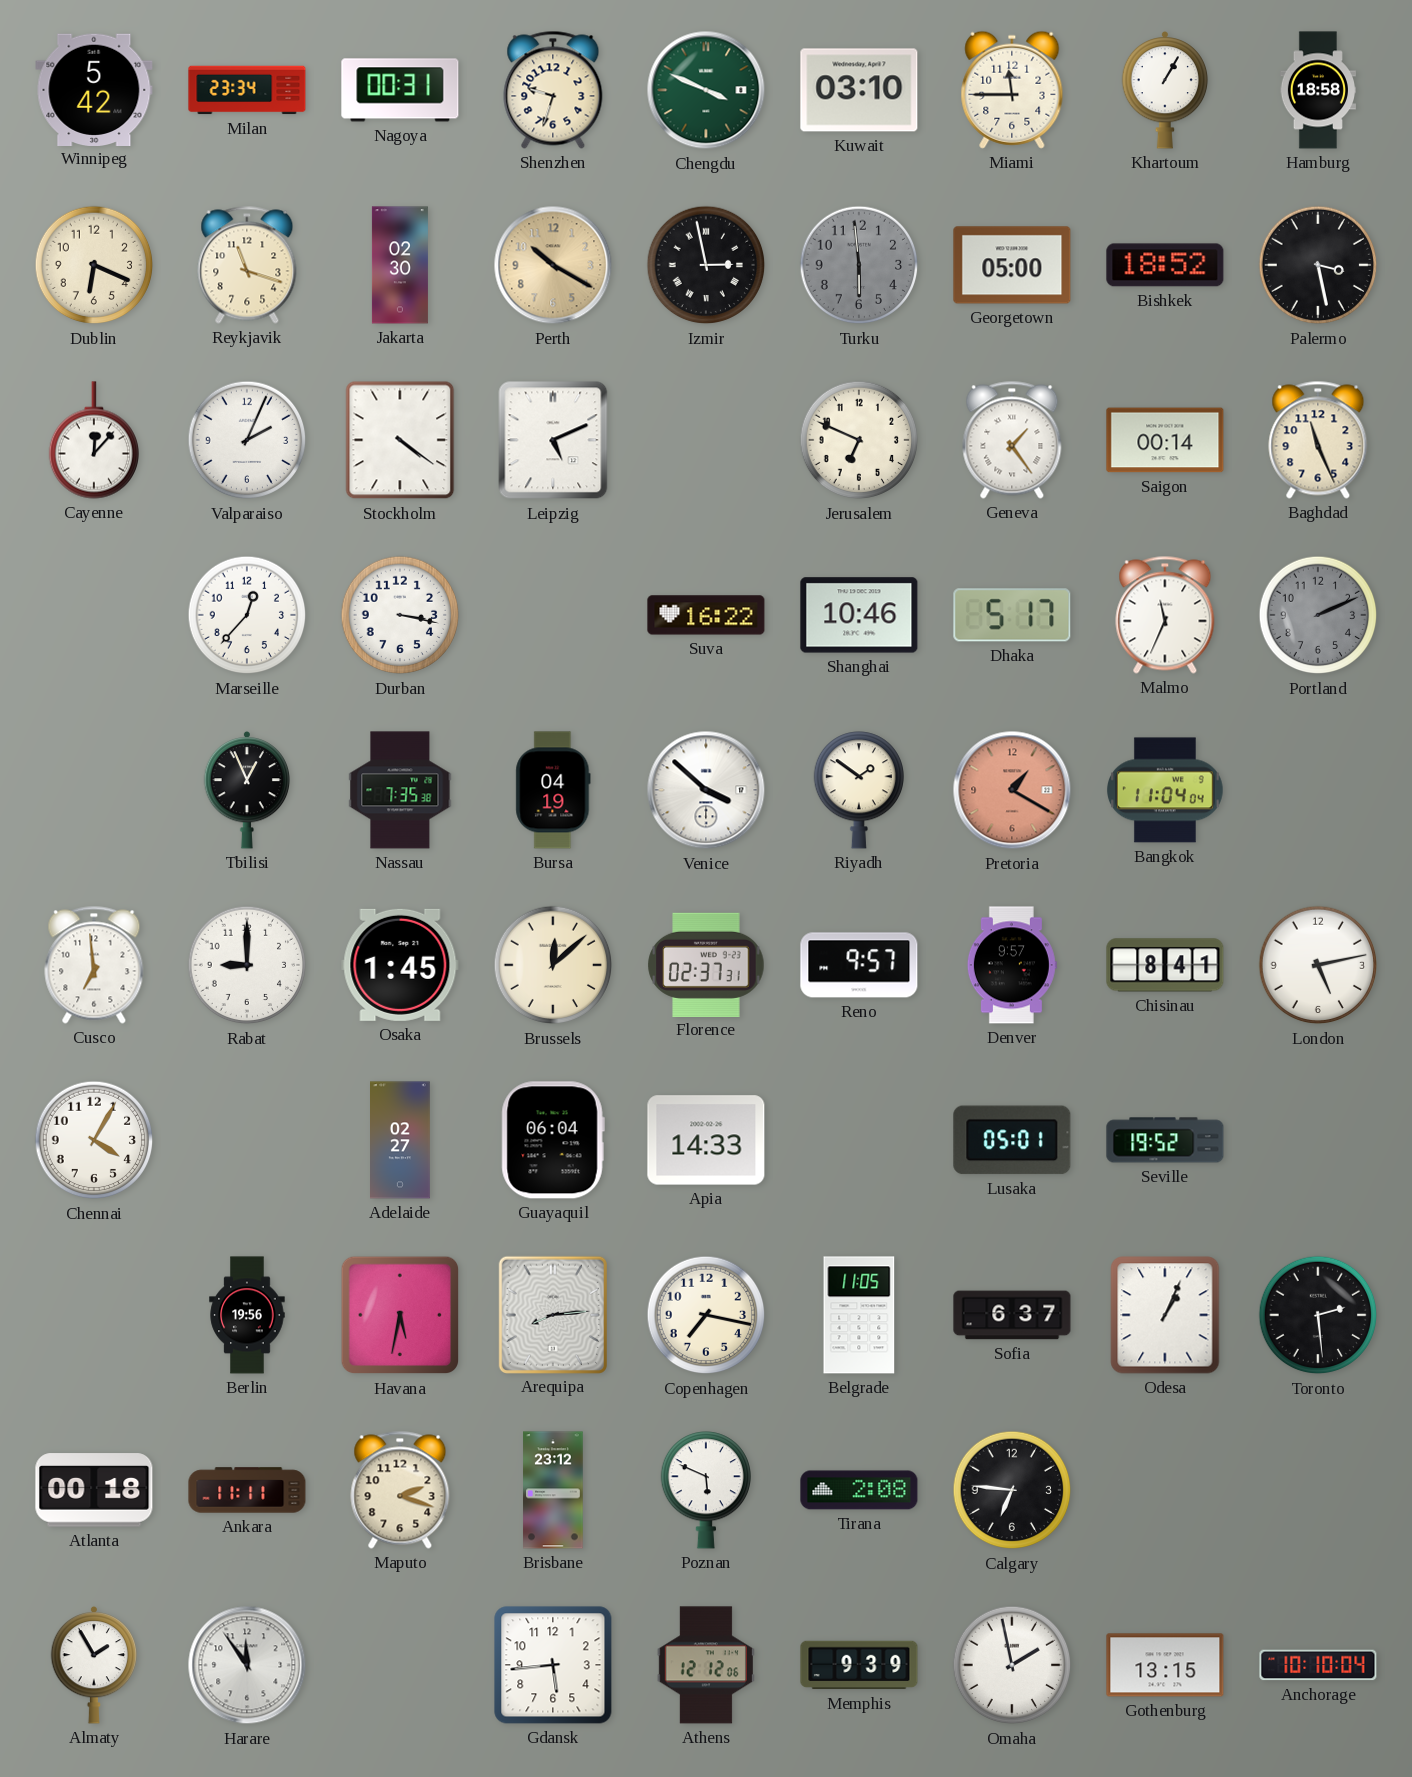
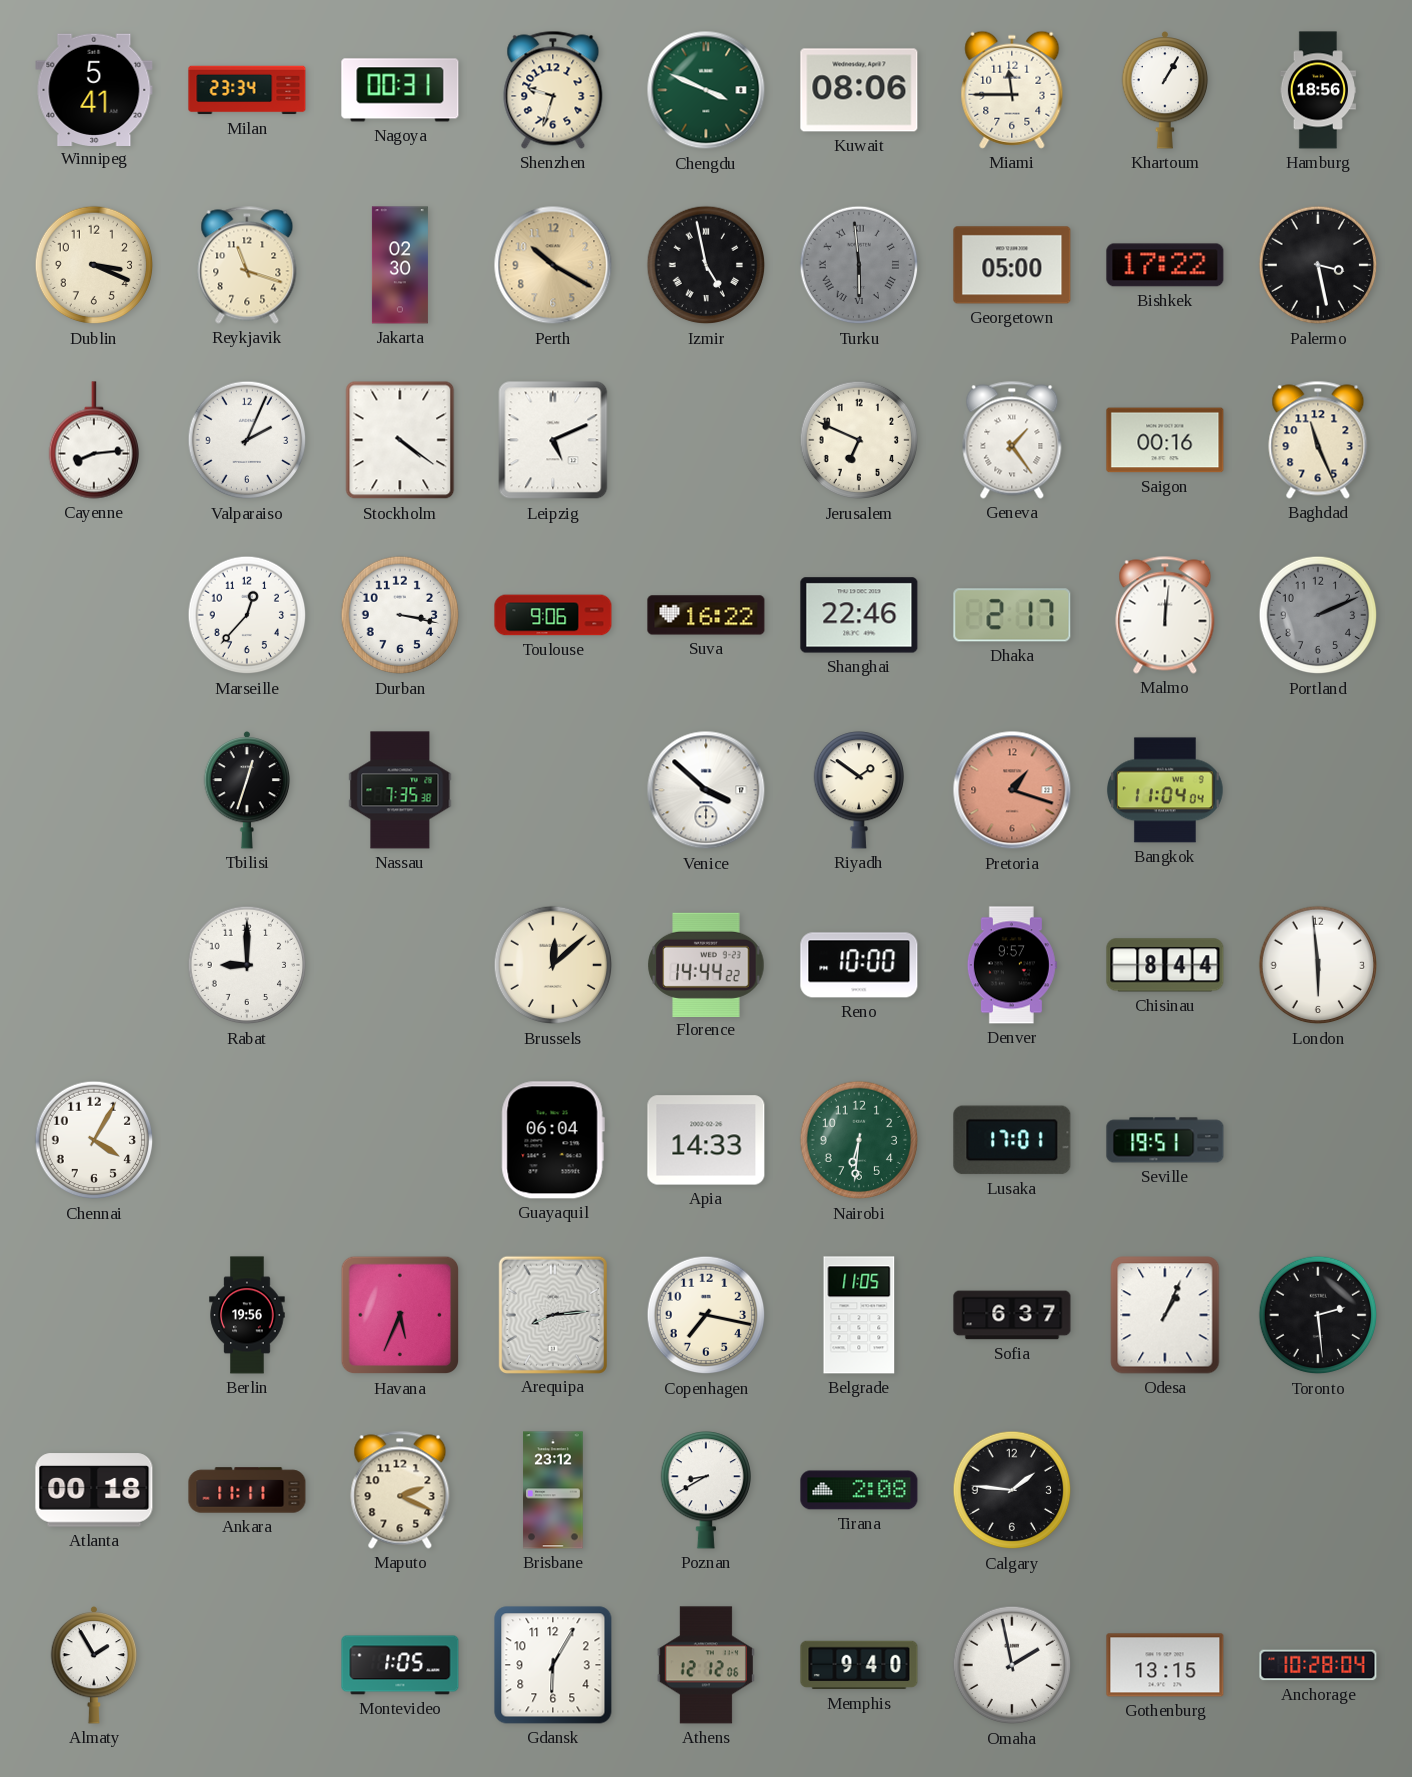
Winnipeg: 5:42 -> 5:41 (94, 89)
Kuwait: 03:10 -> 08:06 (859, 90)
Hamburg: 18:58 -> 18:56 (1317, 90)
Dublin: 6:19 -> 3:19 (94, 265)
Izmir: 2:58 -> 4:58 (706, 265)
Turku numerals: Arabic -> Roman (859, 265)
Bishkek: 18:52 -> 17:22 (1165, 265)
Cayenne: 12:07 -> 8:14 (93, 440)
Saigon: 00:14 -> 00:16 (1165, 440)
Toulouse: none -> 9:06 (553, 615)
Shanghai: 10:46 -> 22:46 (859, 615)
Dhaka: 5:17 -> 2:17 (1012, 615)
Malmo: 11:34 -> 12:01 (1165, 615)
Tbilisi: 12:56 -> 12:33 (247, 790)
Bursa: 04:19 -> none (553, 790)
Pretoria: 1:20 -> 1:18 (1012, 790)
Cusco: 6:59 -> none (94, 965)
Osaka: 1:45 -> none (400, 965)
Florence: 02:37 -> 14:44 (706, 964)
Reno: 9:57 -> 10:00 (859, 965)
Chisinau: 8:41 -> 8:44 (1165, 965)
London: 5:13 -> 5:59 (1318, 965)
Adelaide: 02:27 -> none (401, 1140)
Nairobi: none -> 6:31 (859, 1140)
Lusaka: 05:01 -> 17:01 (1012, 1140)
Seville: 19:52 -> 19:51 (1165, 1140)
Havana: 5:32 -> 5:34 (400, 1315)
Maputo: 2:18 -> 2:19 (400, 1490)
Poznan: 5:49 -> 8:40 (705, 1490)
Calgary: 6:46 -> 1:46 (1012, 1490)
Harare: 11:54 -> none (247, 1665)
Montevideo: none -> 1:05 (400, 1665)
Gdansk: 5:44 -> 6:05 (553, 1665)
Memphis: 9:39 -> 9:40 (859, 1665)
Anchorage: 10:10 -> 10:28 (1318, 1665)
